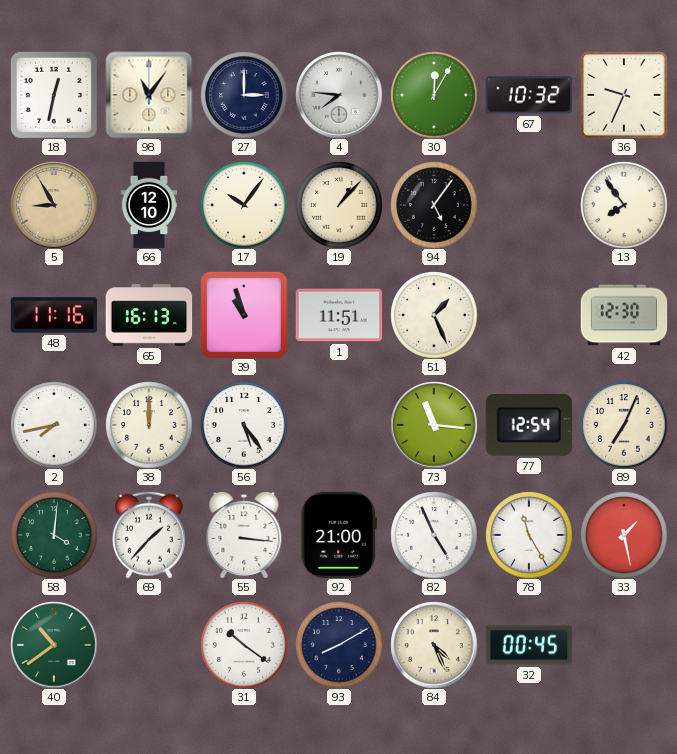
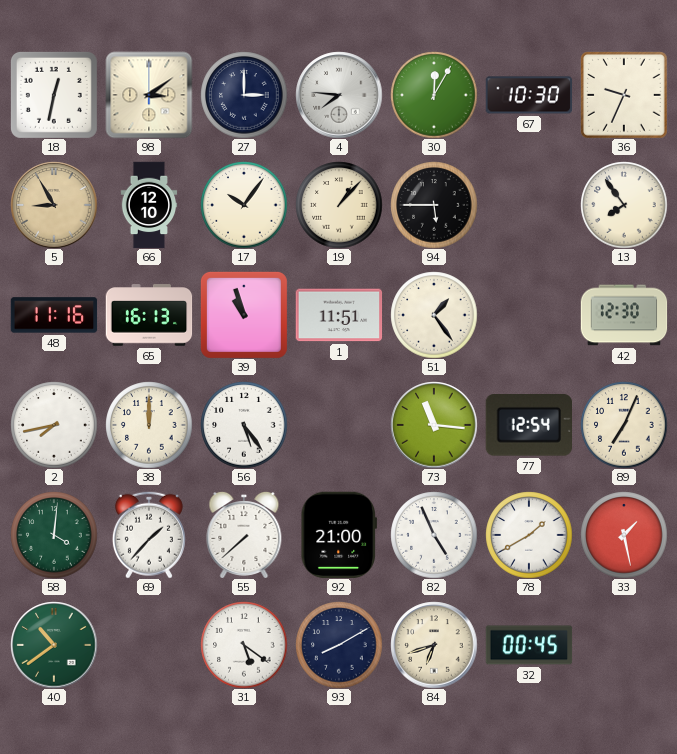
98: 11:06 -> 3:09 (149, 95)
67: 10:32 -> 10:30 (529, 95)
94: 5:06 -> 5:45 (434, 205)
51: 1:26 -> 1:24 (434, 315)
55: 3:16 -> 7:38 (244, 535)
78: 11:25 -> 1:40 (529, 535)
31: 10:21 -> 5:21 (244, 645)
84: 4:26 -> 6:42 (434, 645)
